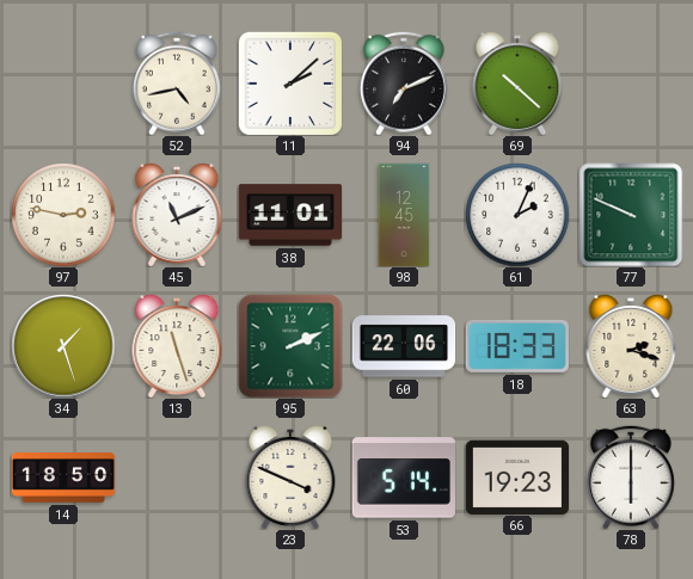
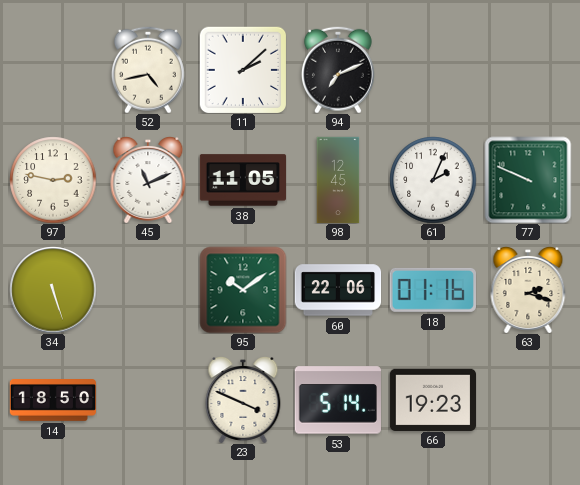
69: 10:22 -> none (517, 84)
38: 11:01 -> 11:05 (243, 180)
34: 1:27 -> 5:27 (53, 290)
13: 11:27 -> none (177, 346)
95: 2:11 -> 10:09 (243, 290)
18: 18:33 -> 01:16 (433, 290)
78: 6:00 -> none (631, 478)
